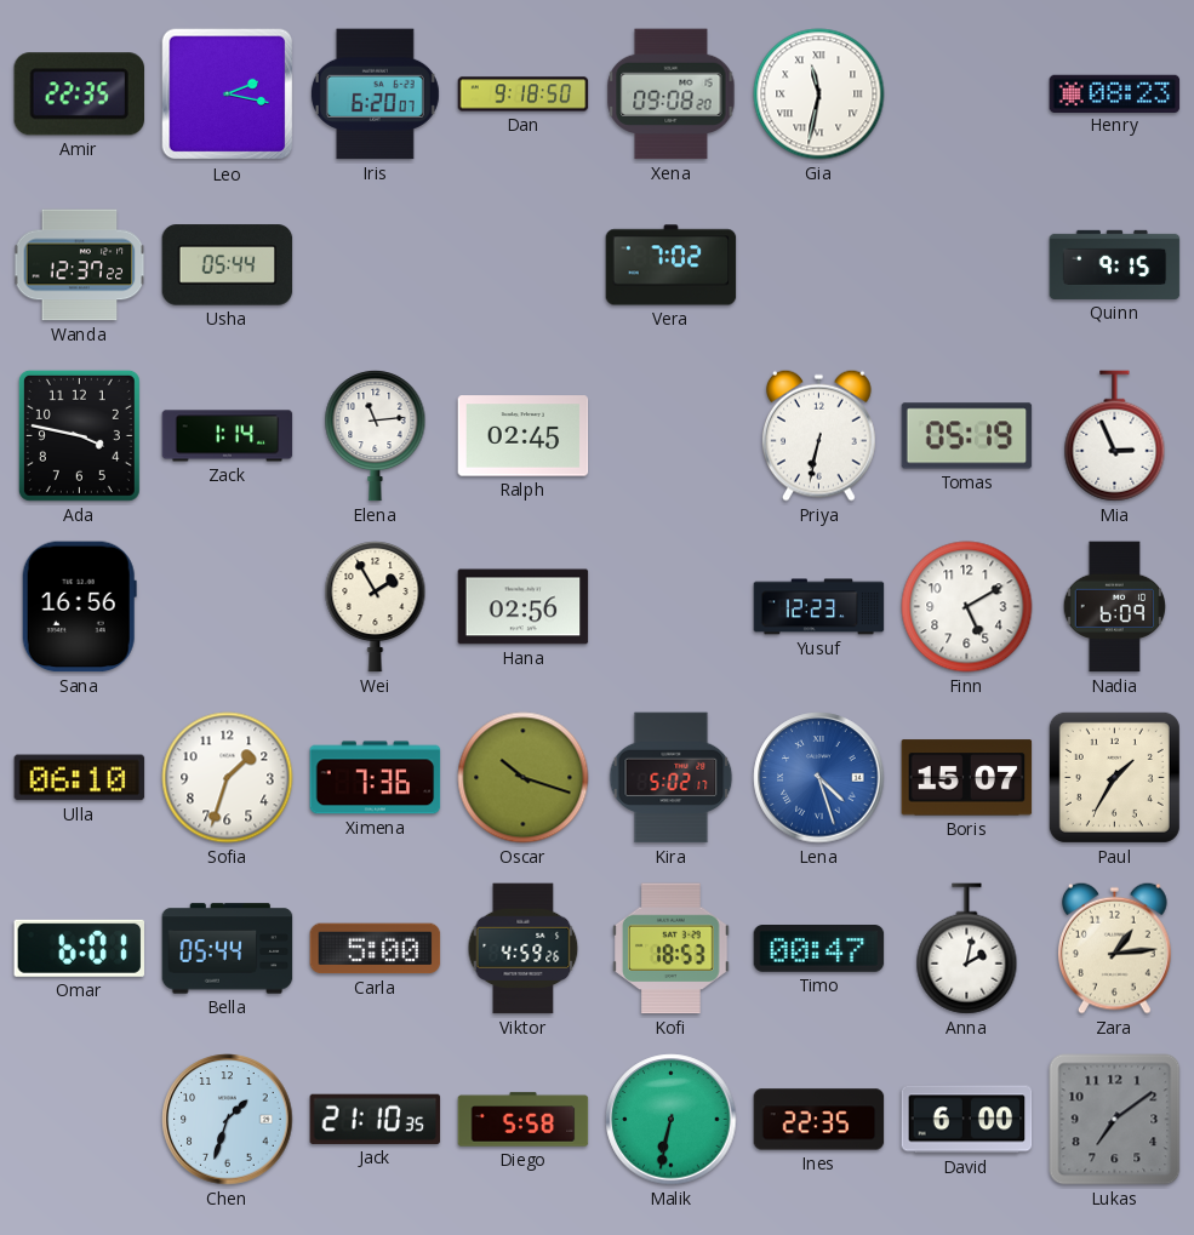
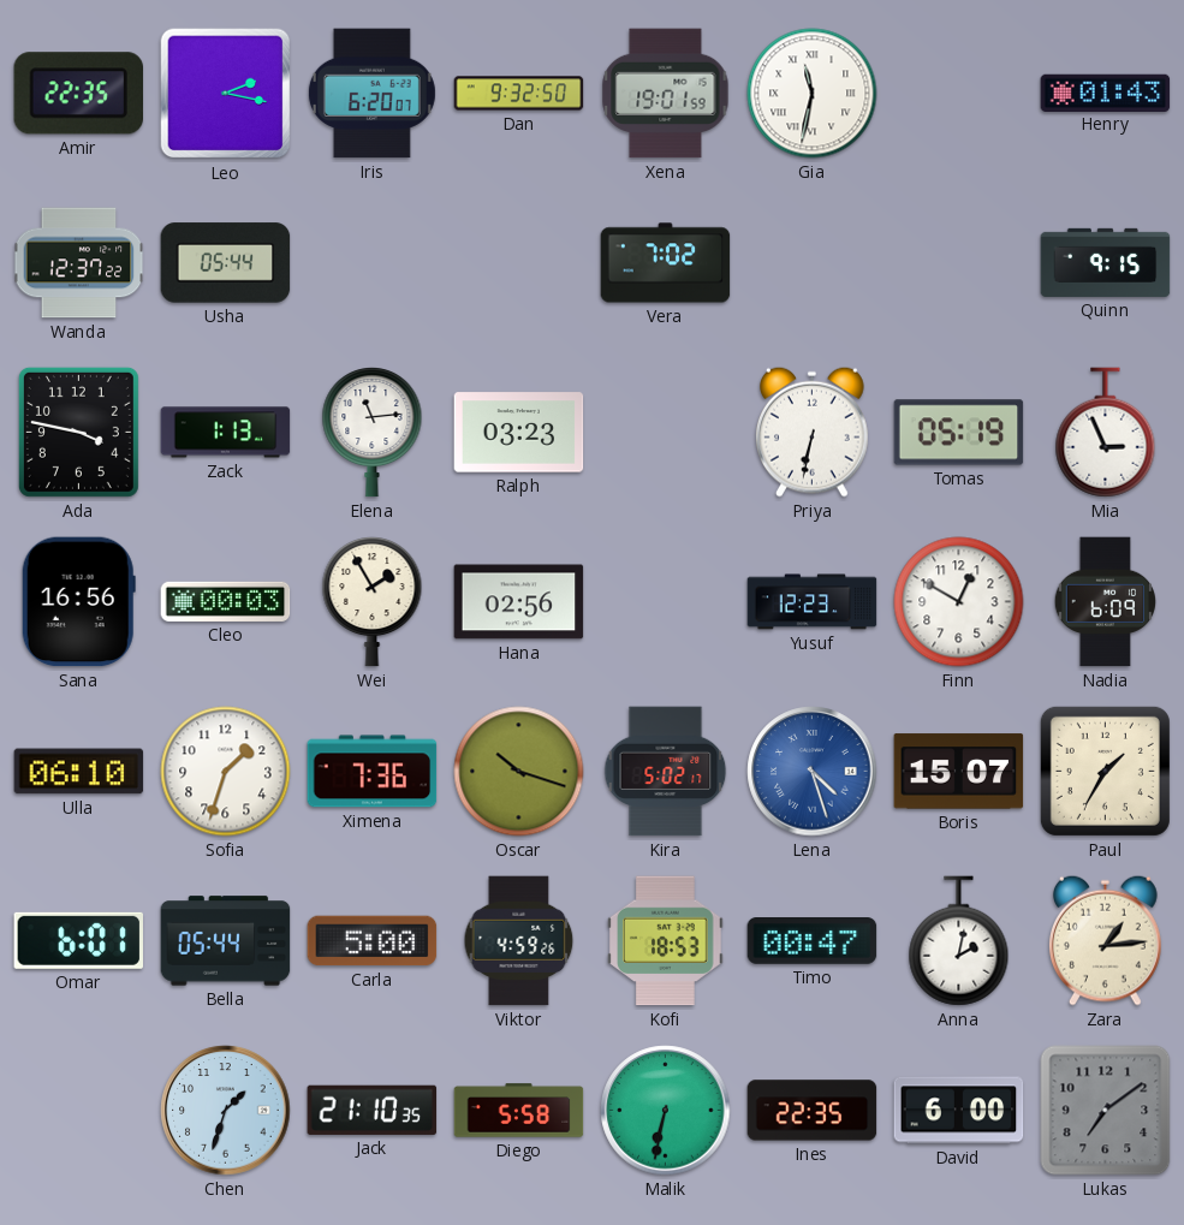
Dan: 9:18 -> 9:32 (519, 94)
Xena: 09:08 -> 19:01 (666, 94)
Henry: 08:23 -> 01:43 (1106, 93)
Zack: 1:14 -> 1:13 (226, 433)
Ralph: 02:45 -> 03:23 (519, 433)
Cleo: none -> 00:03 (226, 601)
Finn: 5:10 -> 12:50 (959, 602)
